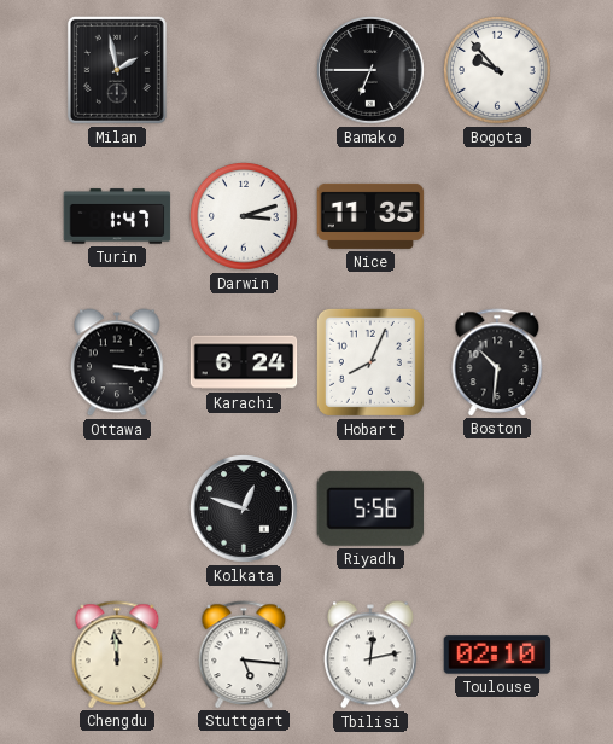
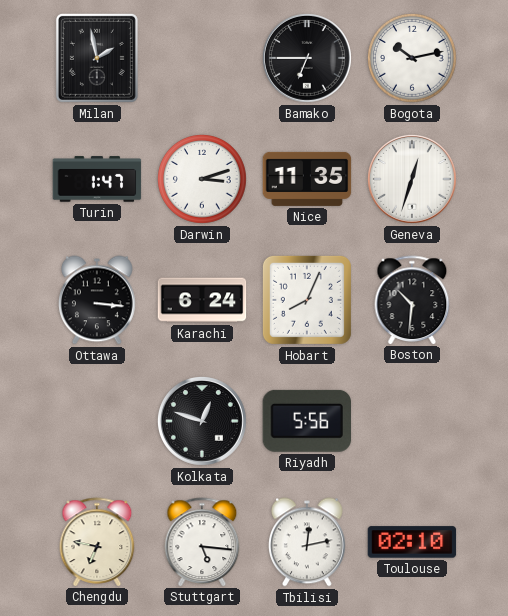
Bogota: 9:53 -> 10:13 (412, 58)
Geneva: none -> 12:33 (413, 180)
Chengdu: 11:59 -> 6:47 (97, 542)
